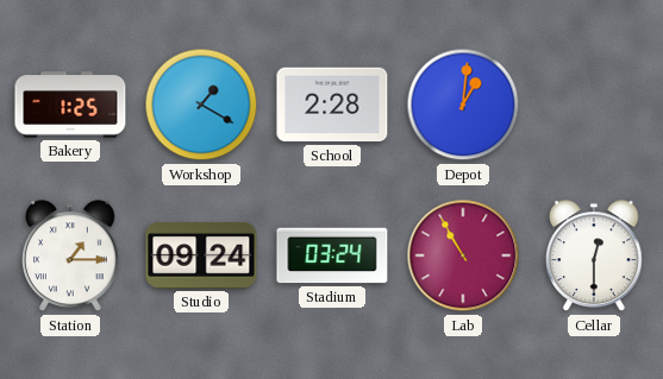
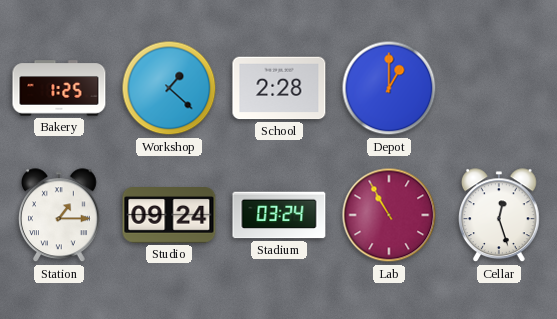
Workshop: 1:20 -> 1:22 (169, 88)
Depot: 1:01 -> 1:00 (389, 88)
Cellar: 12:30 -> 12:27 (500, 216)
